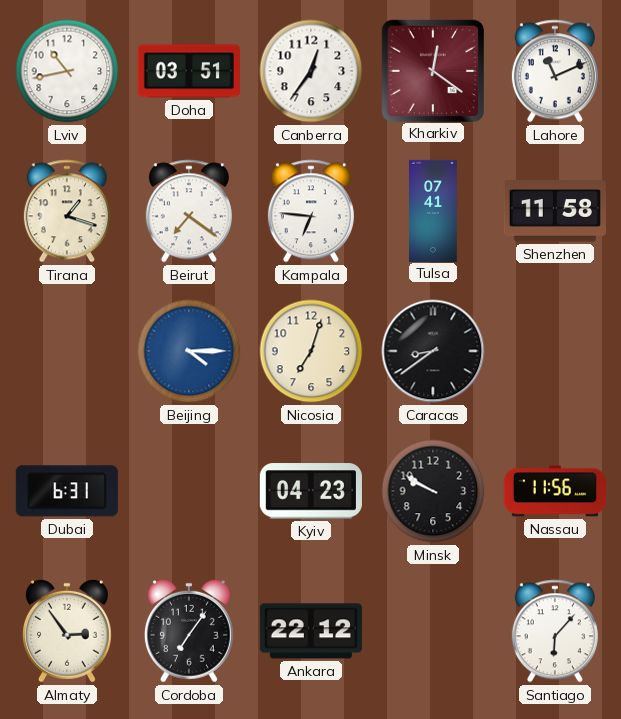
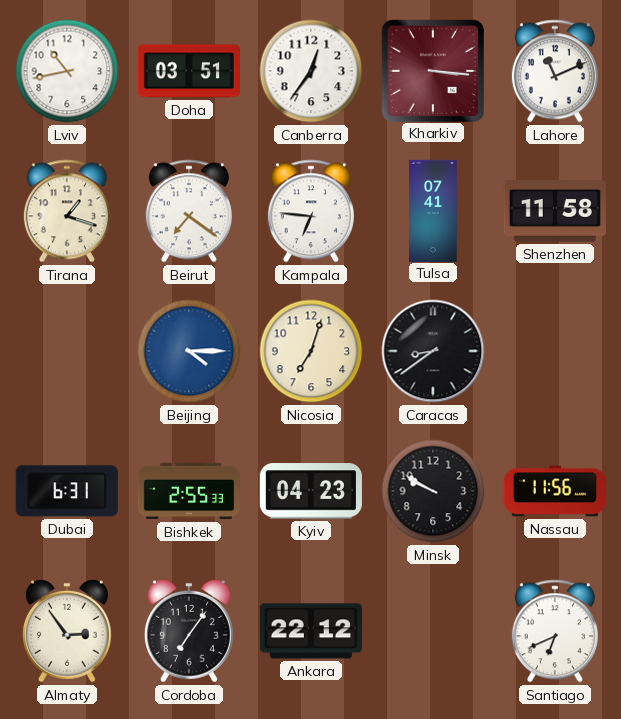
Kharkiv: 12:21 -> 3:16 (432, 70)
Bishkek: none -> 2:55 (188, 491)
Santiago: 6:07 -> 6:41 (555, 631)
